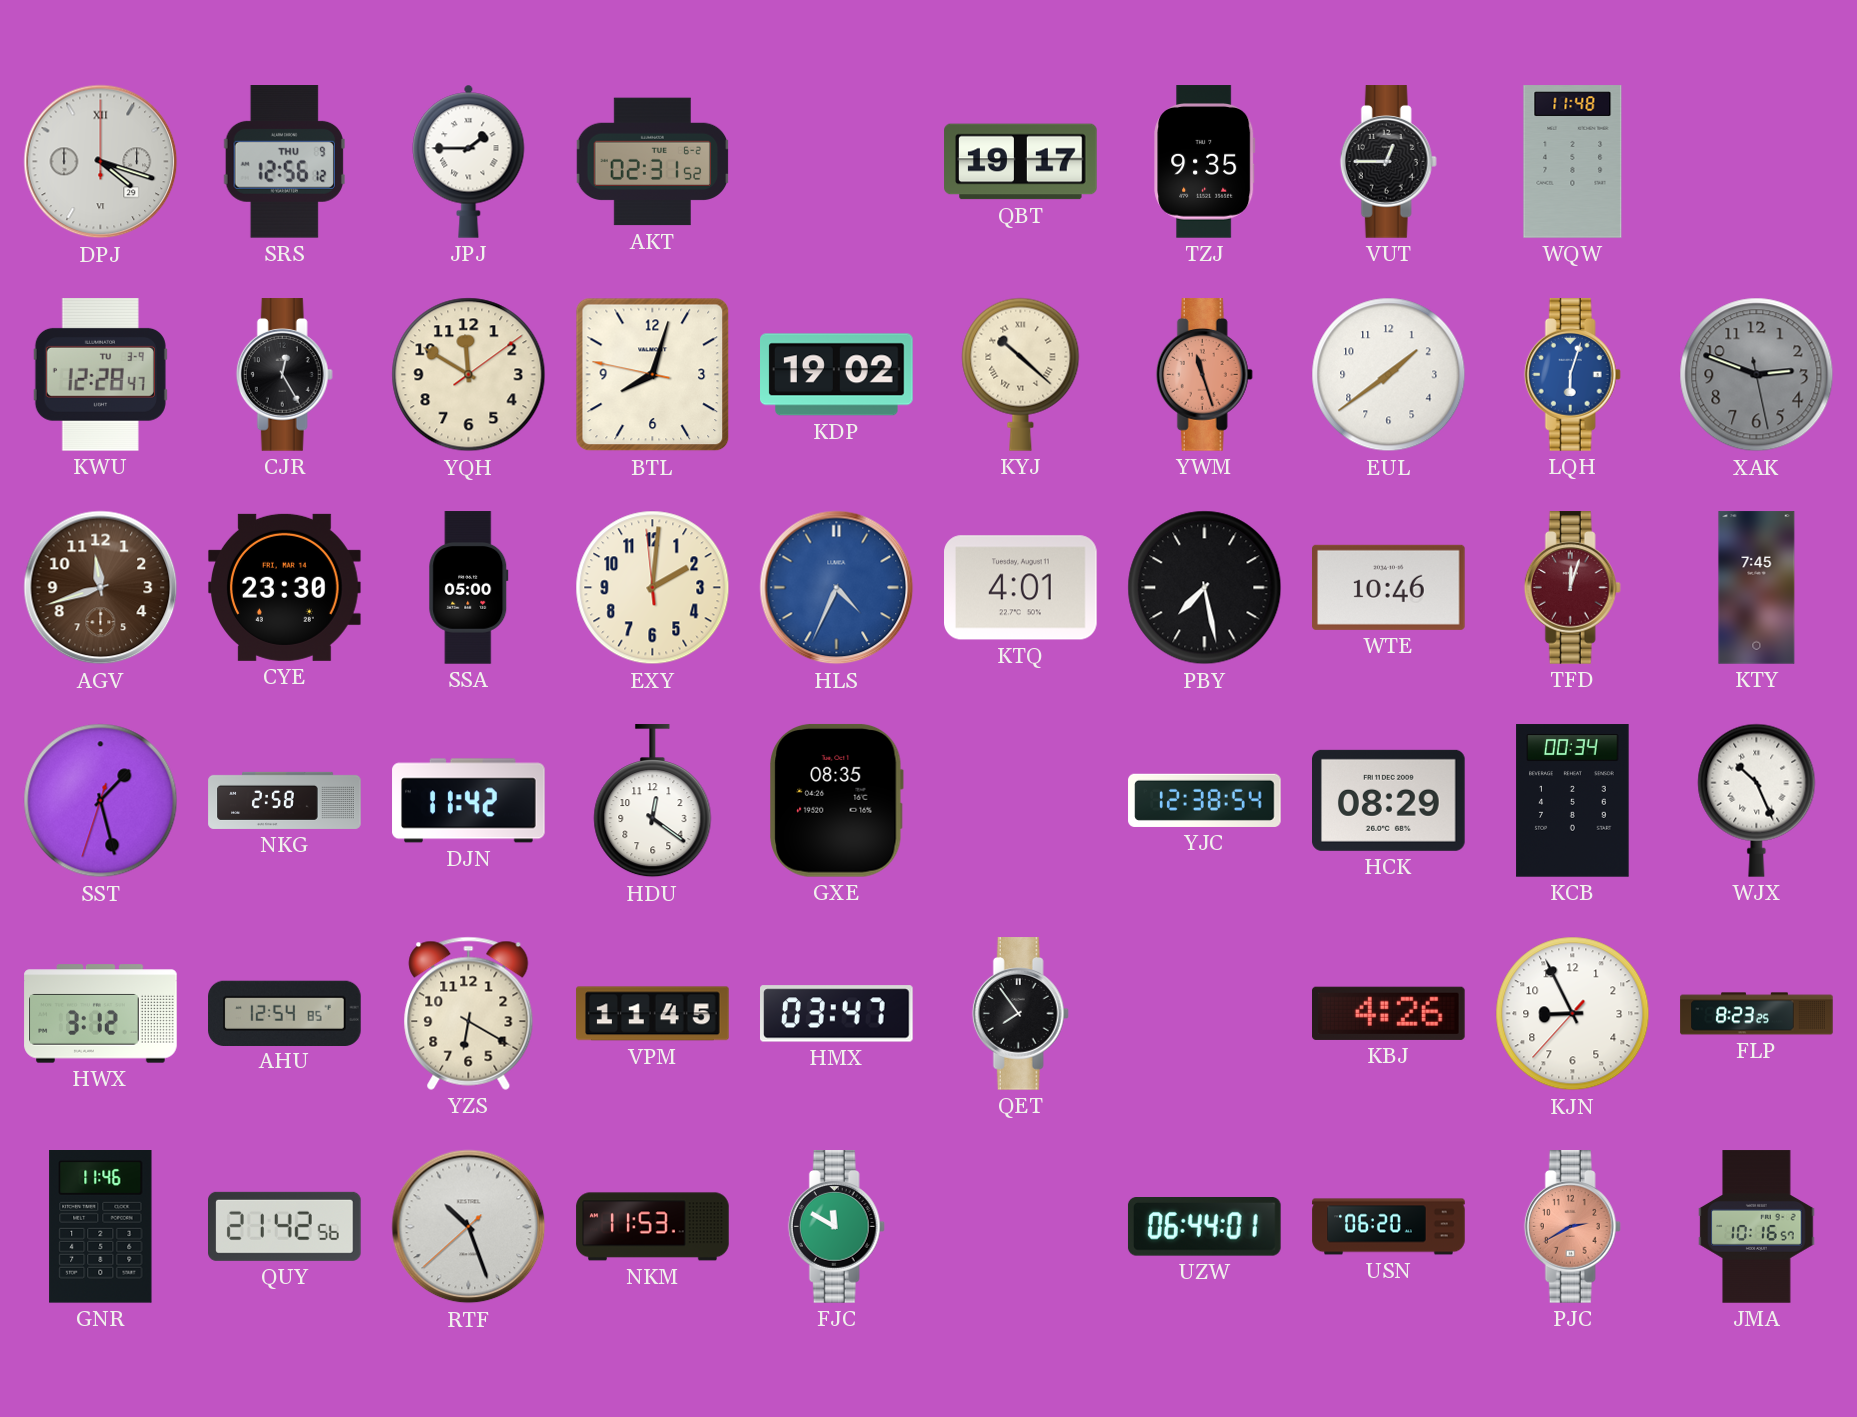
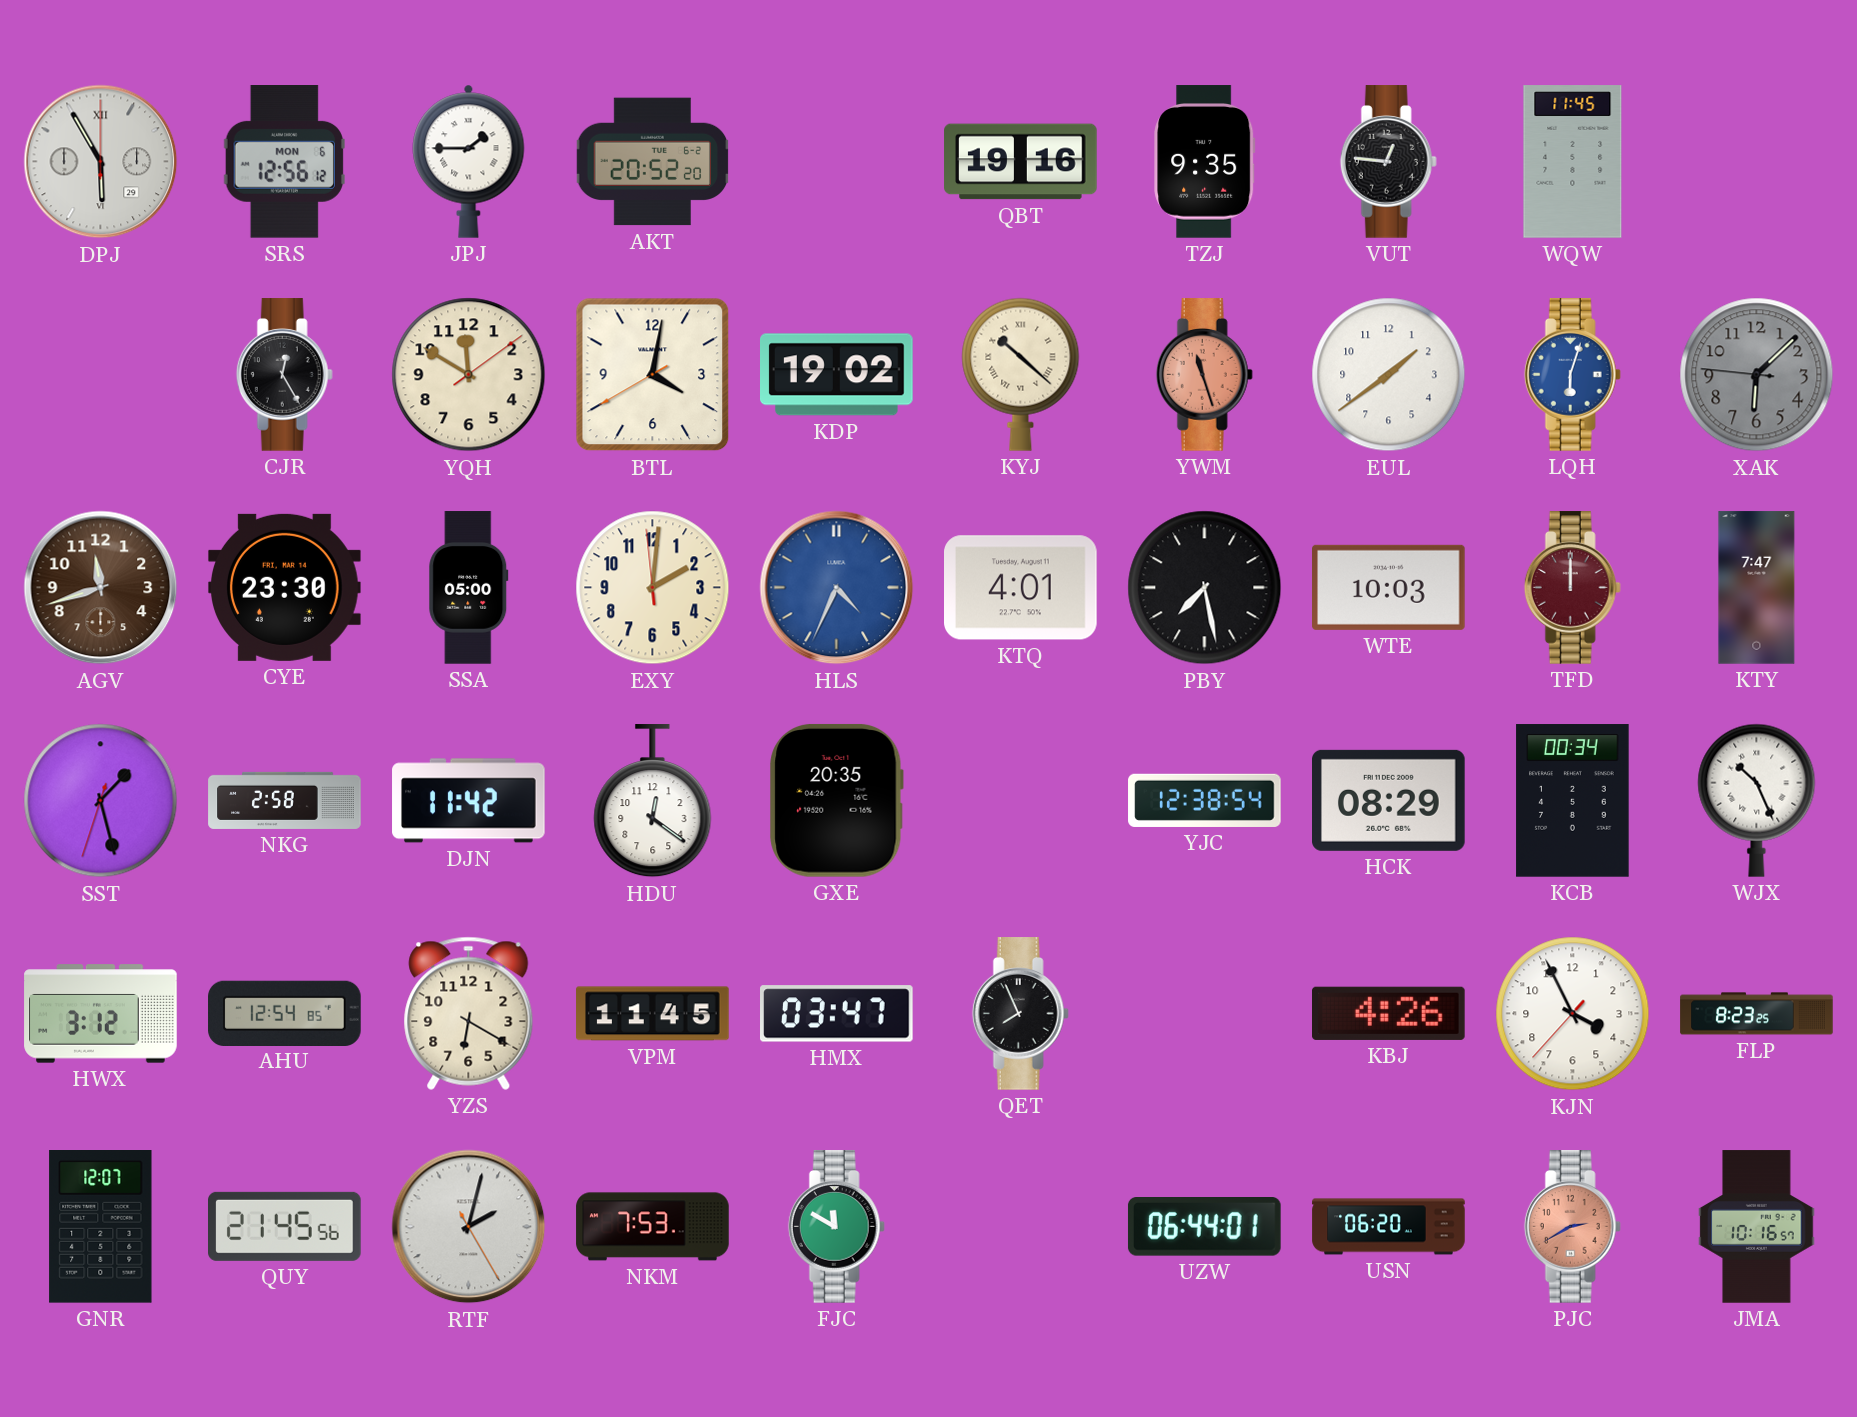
DPJ: 4:18 -> 5:55 (101, 162)
SRS date: THU 9 -> MON 6 (284, 162)
AKT: 02:31 -> 20:52 (653, 162)
QBT: 19:17 -> 19:16 (1021, 162)
VUT: 12:45 -> 12:46 (1388, 162)
WQW: 11:48 -> 11:45 (1573, 162)
KWU: 12:28 -> none (100, 375)
BTL: 8:02 -> 4:01 (653, 375)
XAK: 2:48 -> 6:07 (1757, 375)
WTE: 10:46 -> 10:03 (1389, 587)
TFD: 12:03 -> 12:00 (1572, 588)
KTY: 7:45 -> 7:47 (1757, 588)
GXE: 08:35 -> 20:35 (837, 800)
QET: 7:54 -> 7:56 (1020, 1014)
KJN: 8:55 -> 3:55 (1573, 1014)
GNR: 11:46 -> 12:07 (101, 1227)
QUY: 21:42 -> 21:45 (285, 1226)
RTF: 10:26 -> 2:02 (469, 1227)
NKM: 11:53 -> 7:53 (653, 1227)
